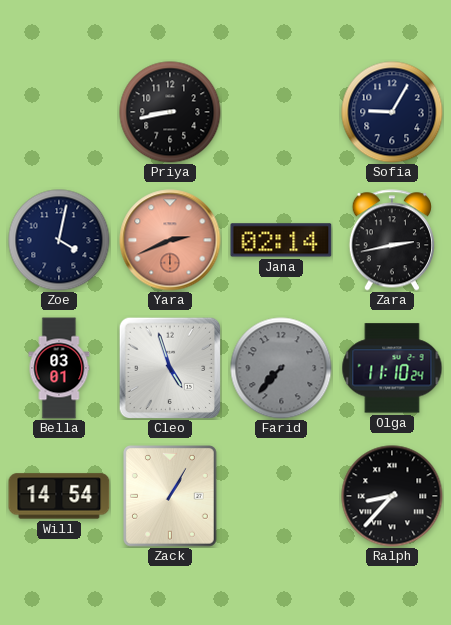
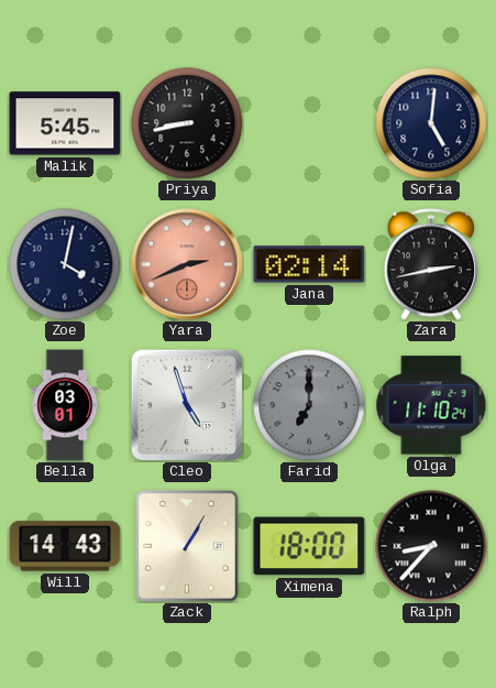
Malik: none -> 5:45 (65, 123)
Sofia: 9:05 -> 5:01 (431, 123)
Farid: 7:37 -> 7:00 (309, 405)
Will: 14:54 -> 14:43 (65, 546)
Ximena: none -> 18:00 (309, 546)
